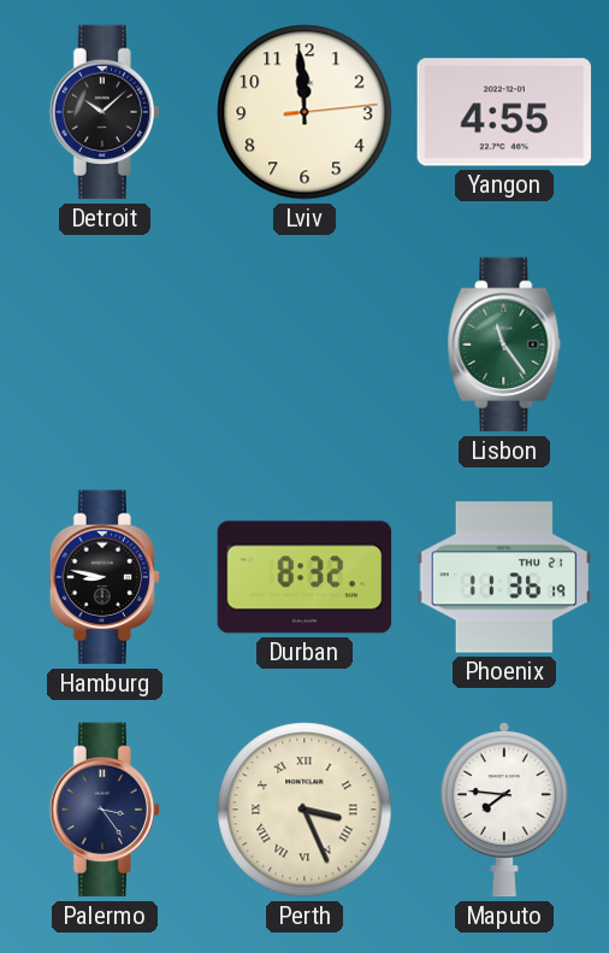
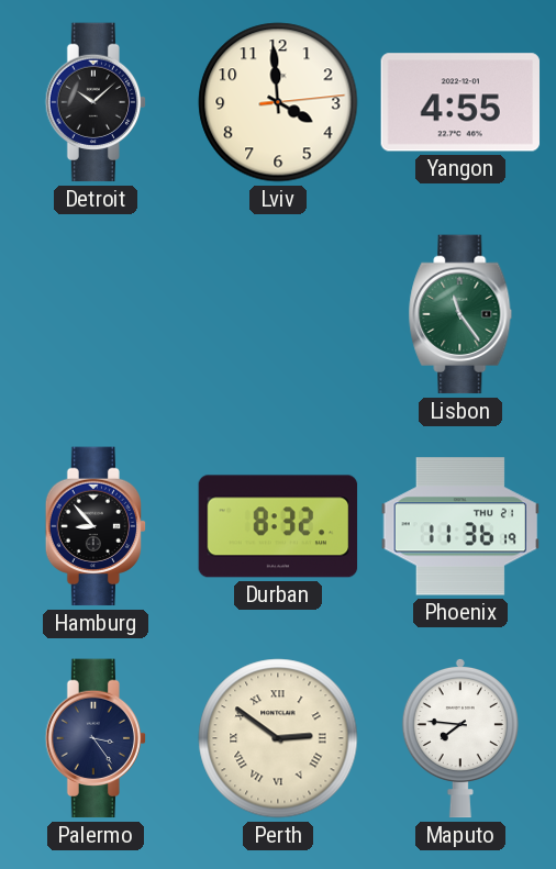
Lviv: 11:59 -> 3:59 (278, 102)
Hamburg: 8:47 -> 8:53 (96, 526)
Perth: 3:26 -> 2:51 (278, 738)
